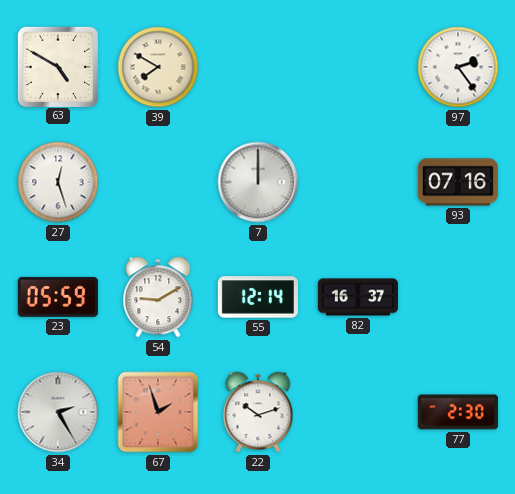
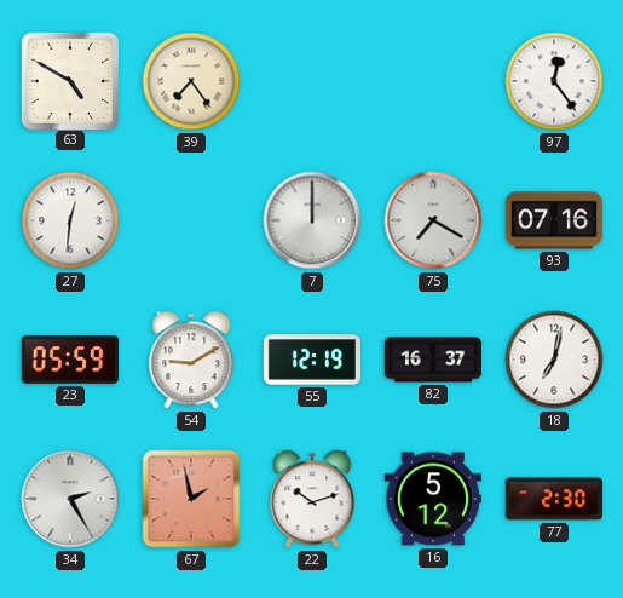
39: 7:50 -> 7:24 (191, 81)
97: 2:24 -> 12:24 (554, 81)
27: 12:27 -> 12:31 (70, 220)
75: none -> 7:20 (433, 220)
55: 12:14 -> 12:19 (312, 360)
18: none -> 7:02 (554, 360)
67: 1:57 -> 1:58 (191, 499)
16: none -> 5:12 (433, 499)
